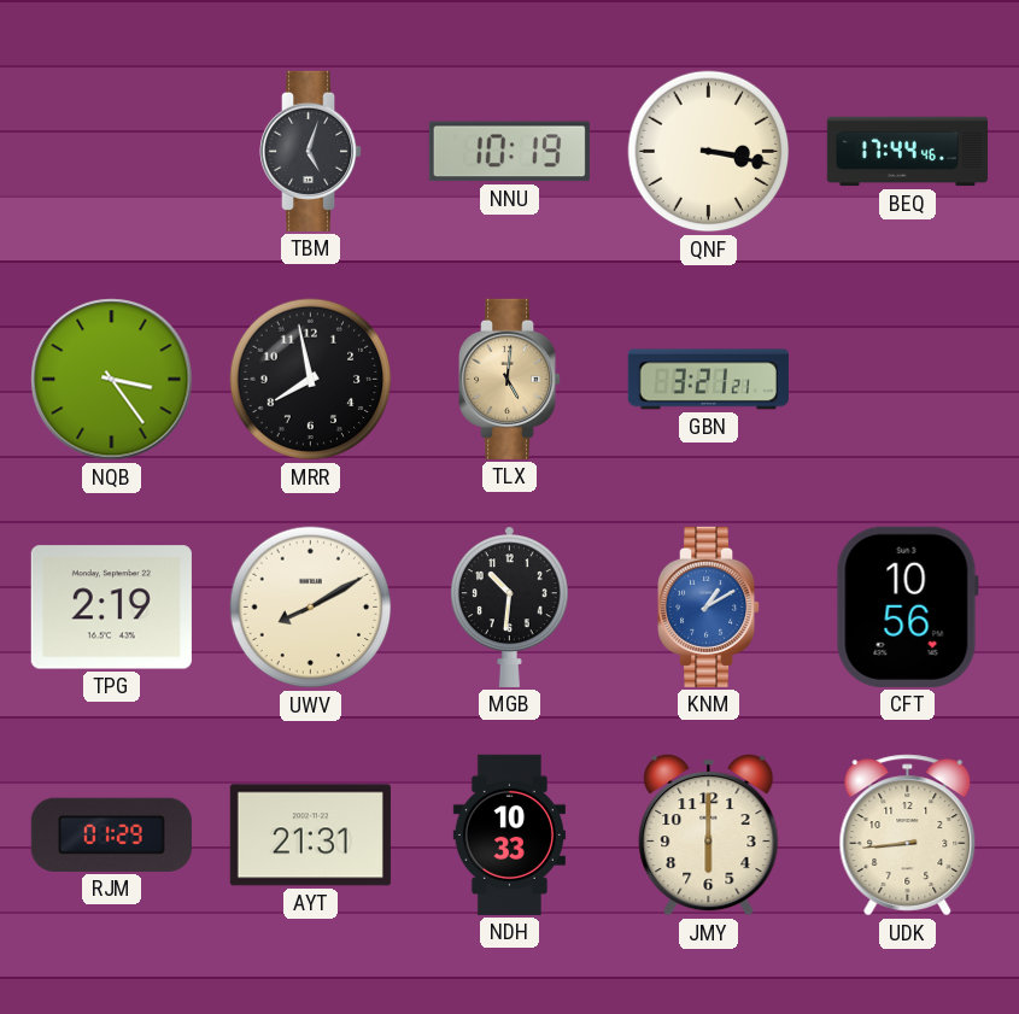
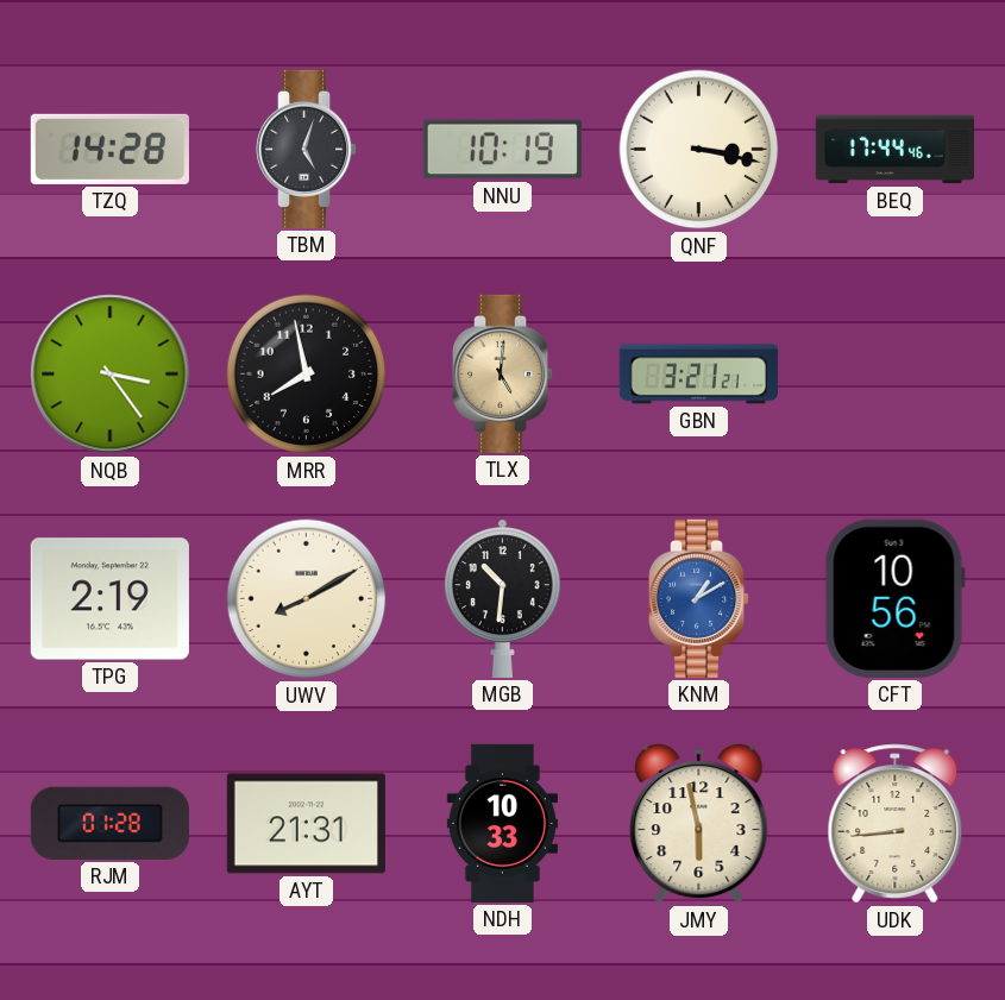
TZQ: none -> 14:28 (109, 149)
RJM: 01:29 -> 01:28 (109, 823)
JMY: 6:00 -> 5:58 (699, 823)
